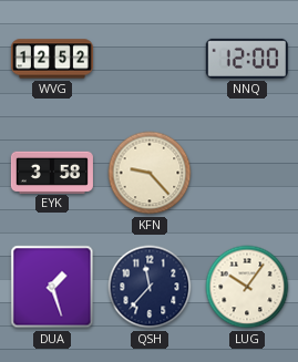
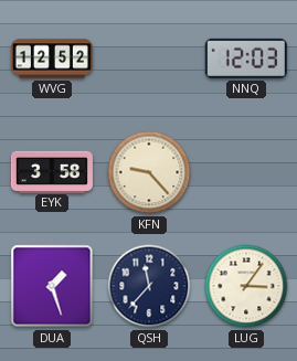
NNQ: 12:00 -> 12:03 (246, 59)
LUG: 10:06 -> 3:06 (246, 286)
